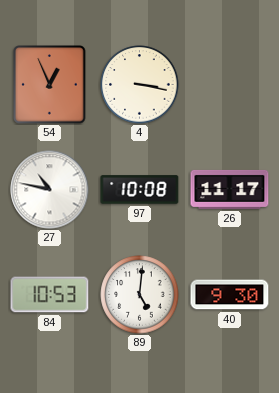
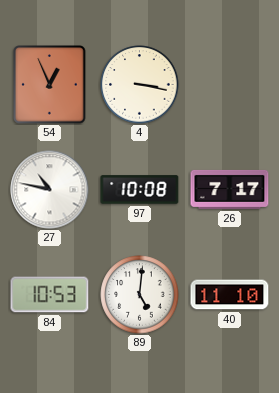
26: 11:17 -> 7:17 (230, 189)
40: 9:30 -> 11:10 (230, 295)
